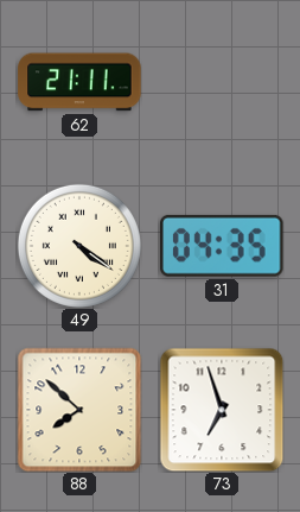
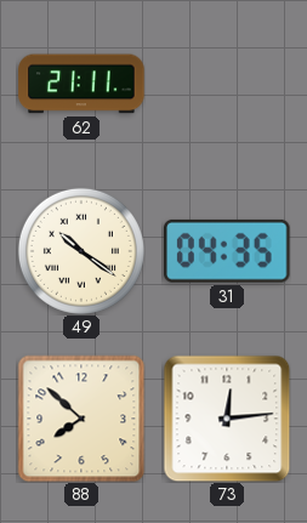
49: 4:21 -> 10:21 (81, 251)
73: 6:57 -> 12:14 (227, 419)
